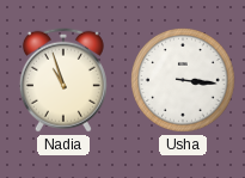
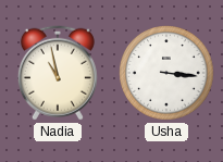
Nadia: 10:57 -> 10:58 (58, 73)
